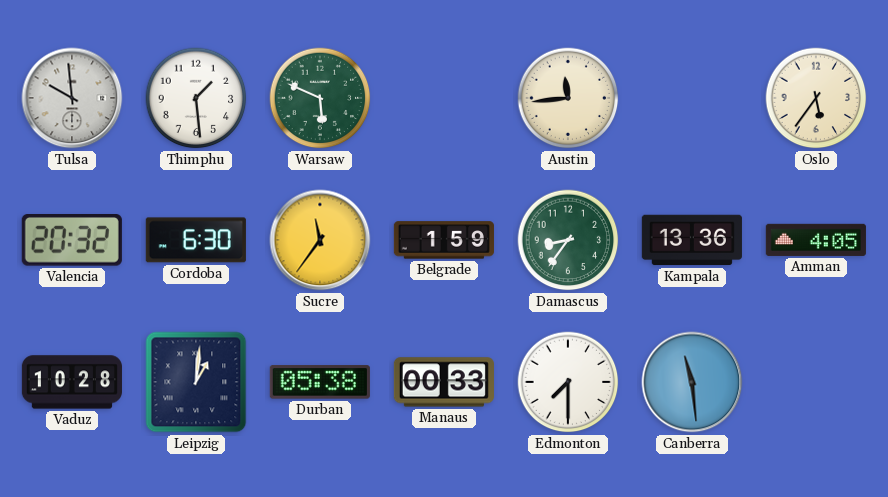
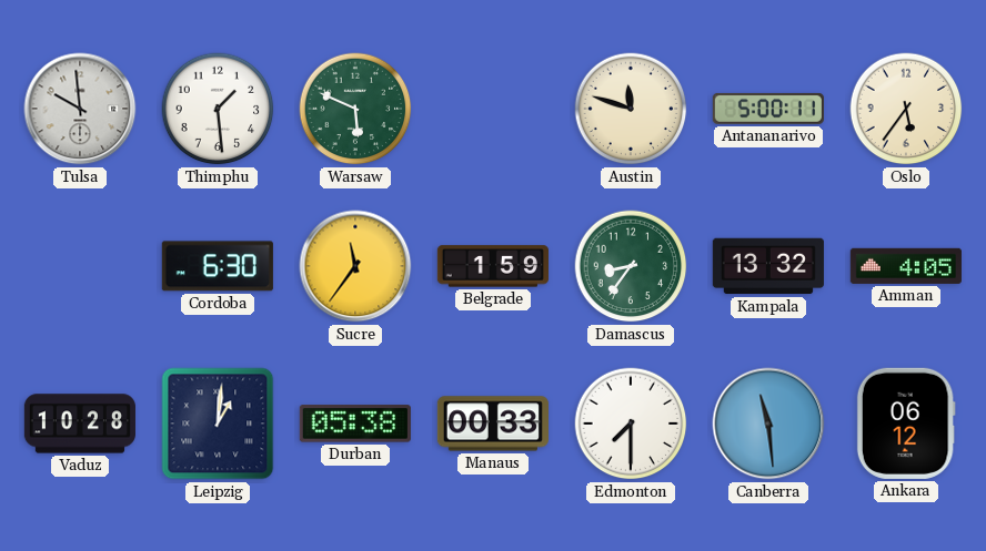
Austin: 11:44 -> 11:48 (631, 109)
Antananarivo: none -> 5:00 (768, 109)
Valencia: 20:32 -> none (72, 240)
Kampala: 13:36 -> 13:32 (768, 266)
Ankara: none -> 06:12 (906, 424)
